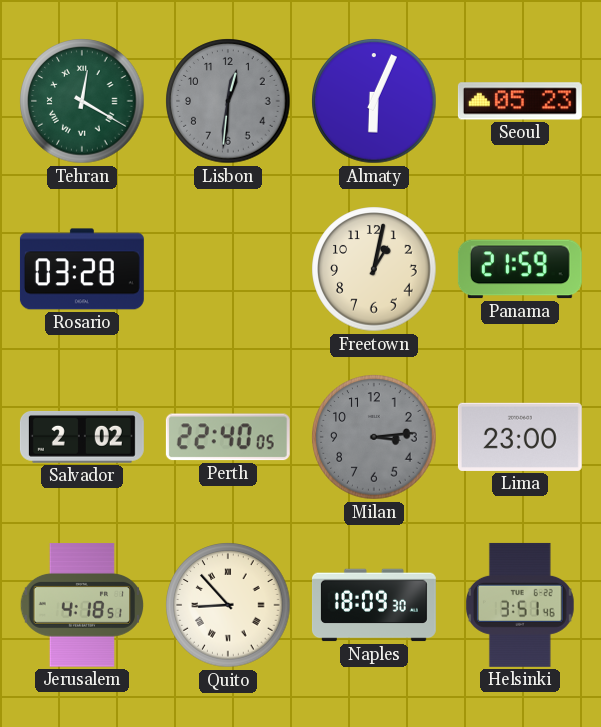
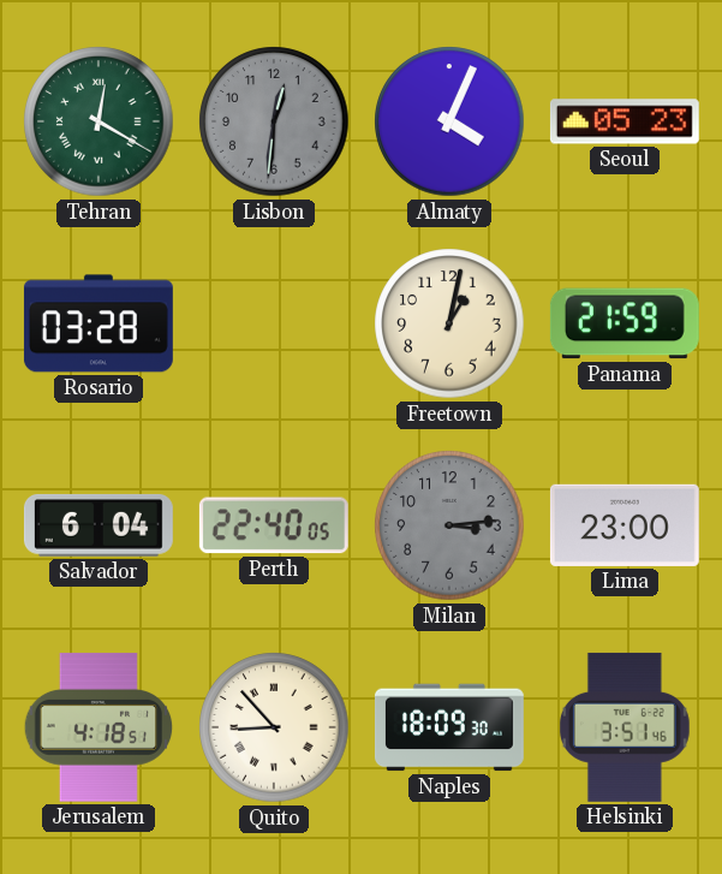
Almaty: 6:04 -> 4:04 (449, 121)
Salvador: 2:02 -> 6:04 (99, 525)
